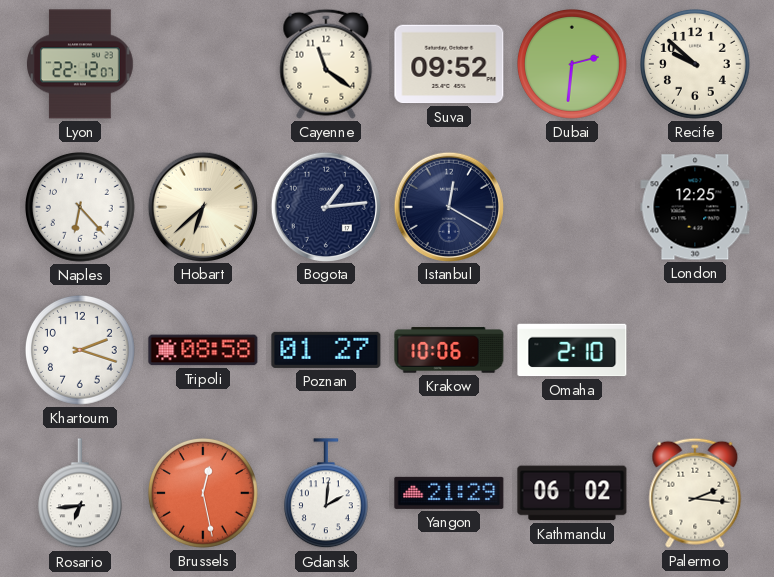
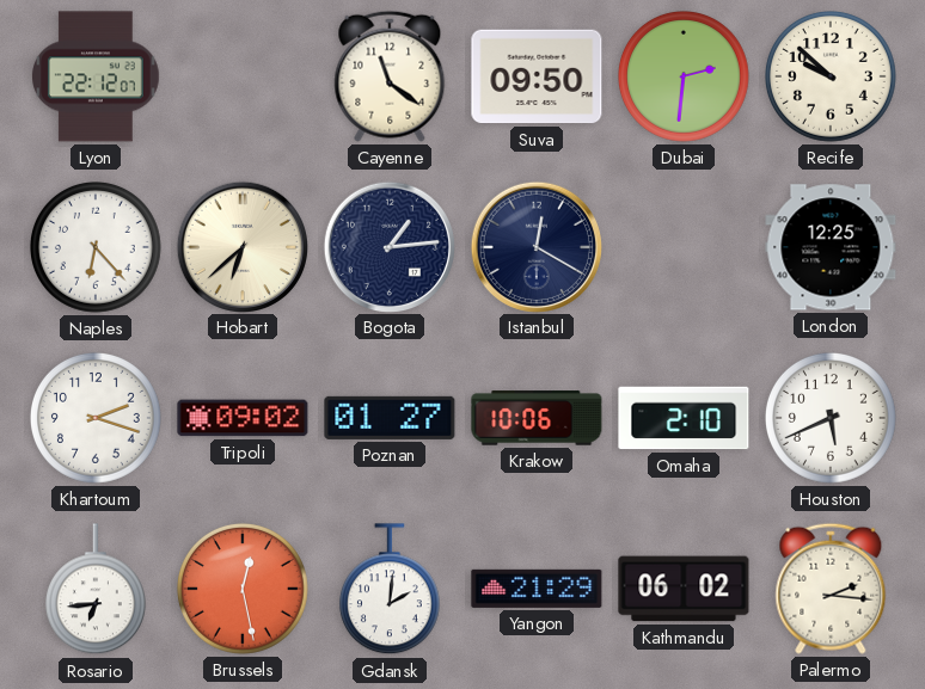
Suva: 09:52 -> 09:50 (537, 76)
Tripoli: 08:58 -> 09:02 (243, 418)
Houston: none -> 5:41 (832, 419)
